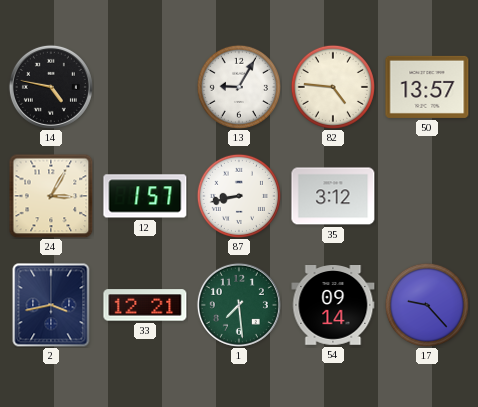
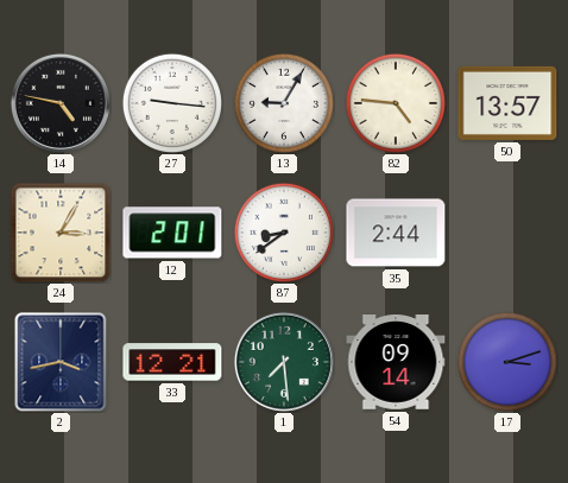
27: none -> 9:16 (172, 103)
12: 1:57 -> 2:01 (172, 233)
87: 8:43 -> 8:39 (284, 233)
35: 3:12 -> 2:44 (396, 233)
17: 9:23 -> 3:12 (507, 362)
